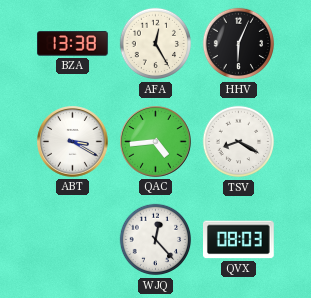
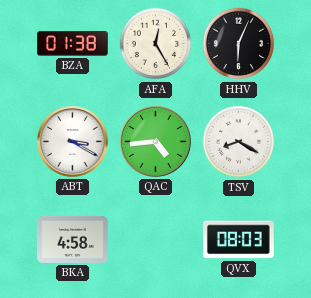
BZA: 13:38 -> 01:38 (73, 44)
BKA: none -> 4:58 (73, 239)
WJQ: 12:23 -> none (156, 240)
